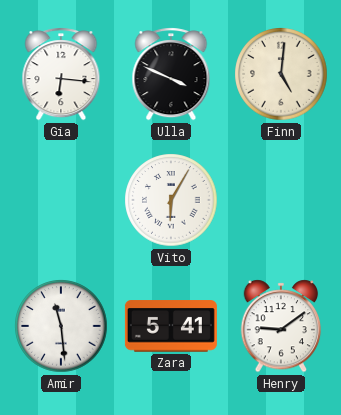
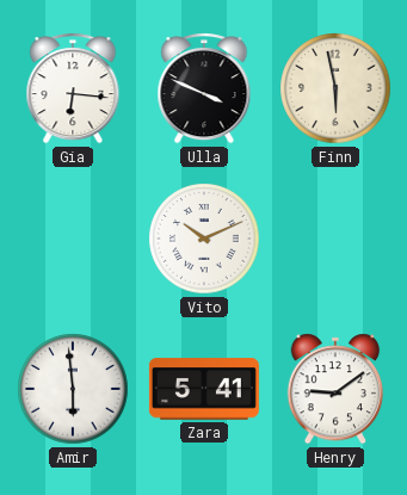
Finn: 5:01 -> 5:58 (335, 88)
Vito: 6:05 -> 10:11 (204, 239)
Amir: 11:29 -> 5:59 (73, 389)
